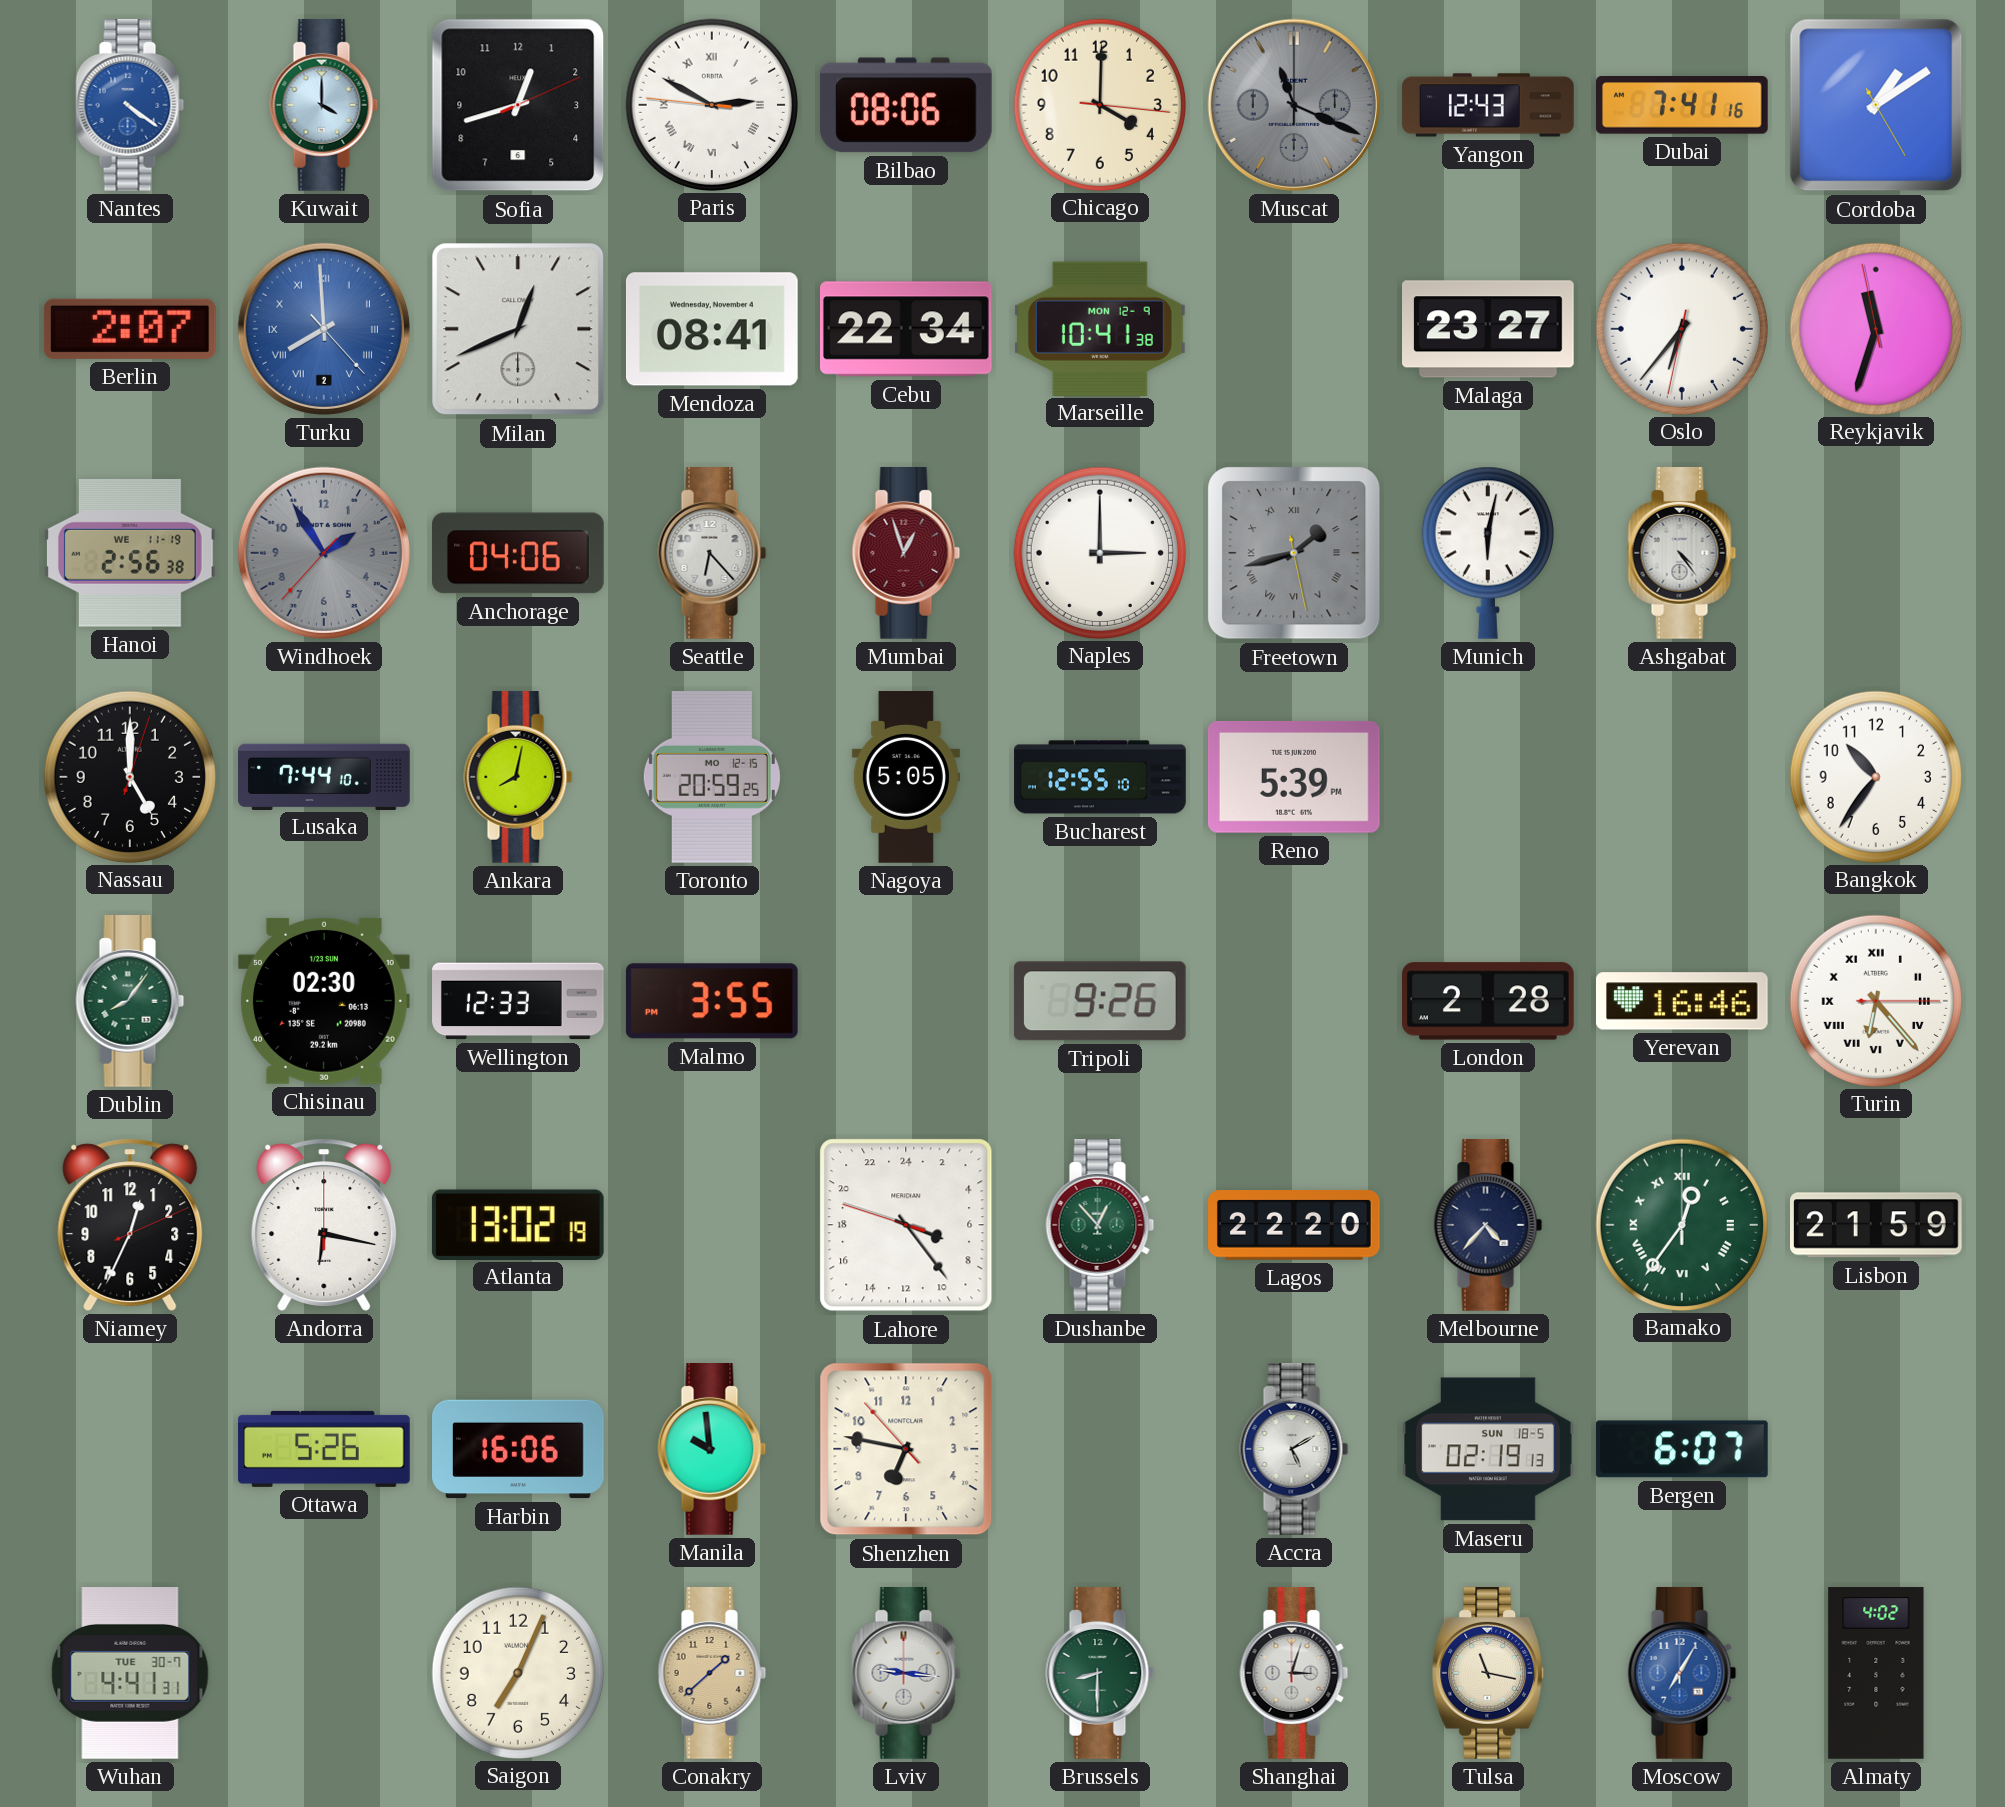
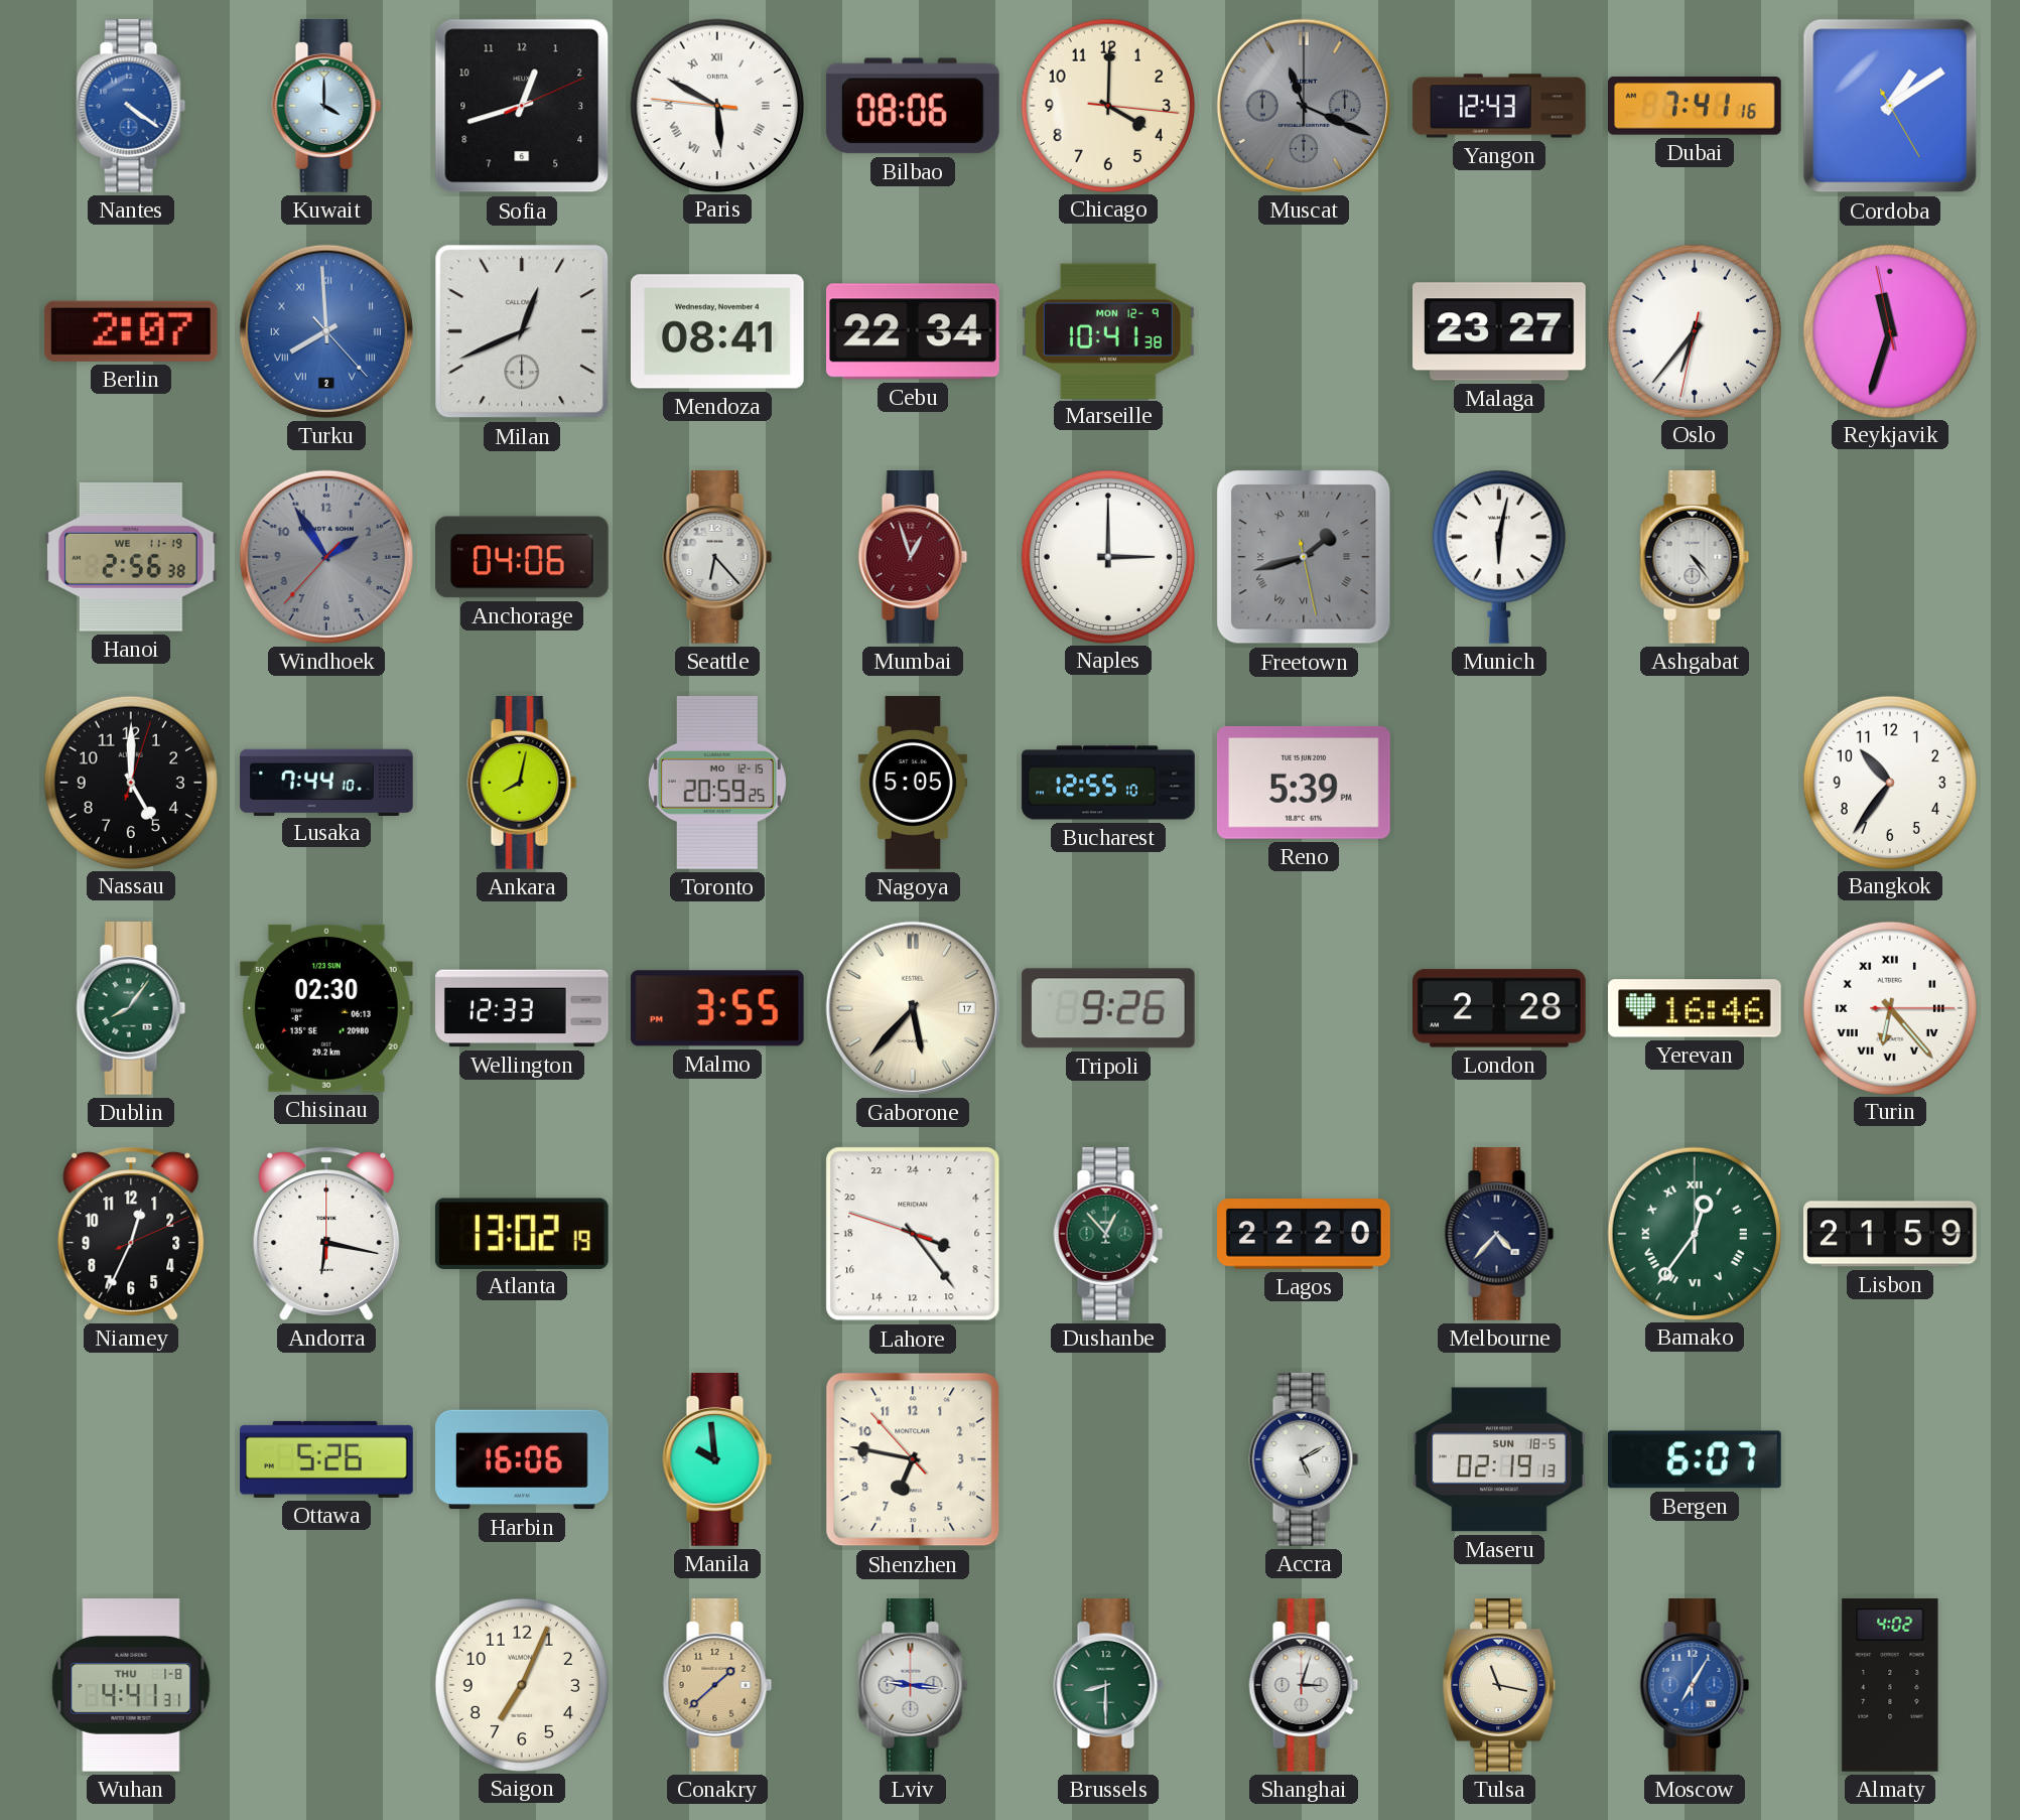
Paris: 2:49 -> 5:49 (716, 105)
Gaborone: none -> 5:37 (913, 1008)
Wuhan date: TUE 30-7 -> THU 1-8 (131, 1686)
